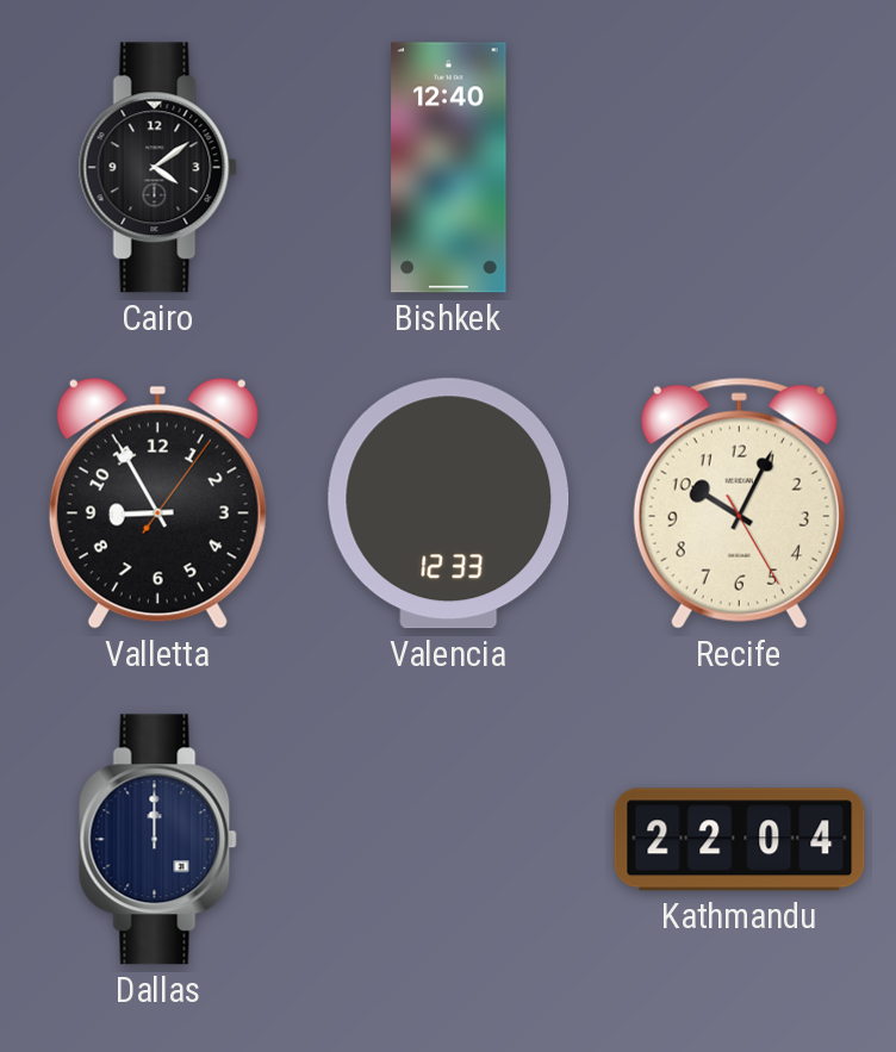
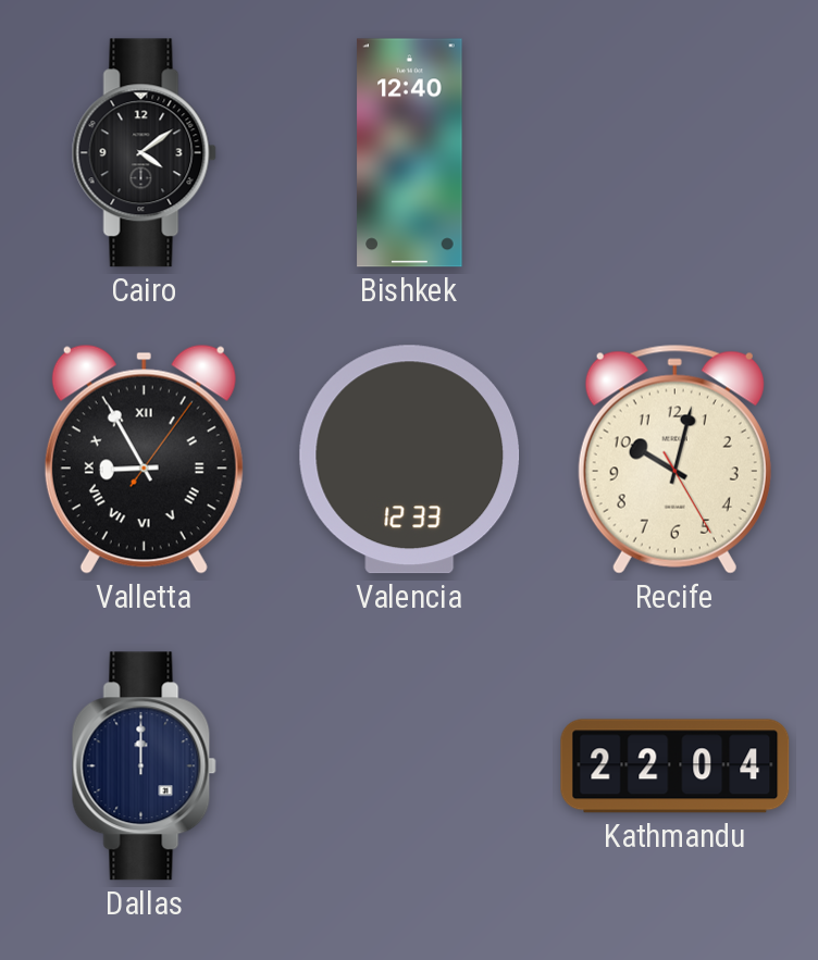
Valletta numerals: Arabic -> Roman (144, 459)
Recife: 10:04 -> 10:02 (674, 459)
